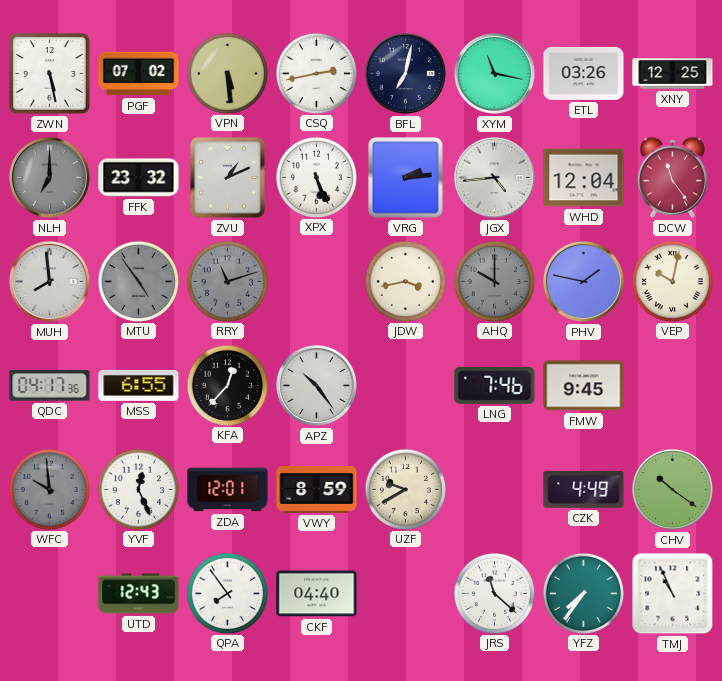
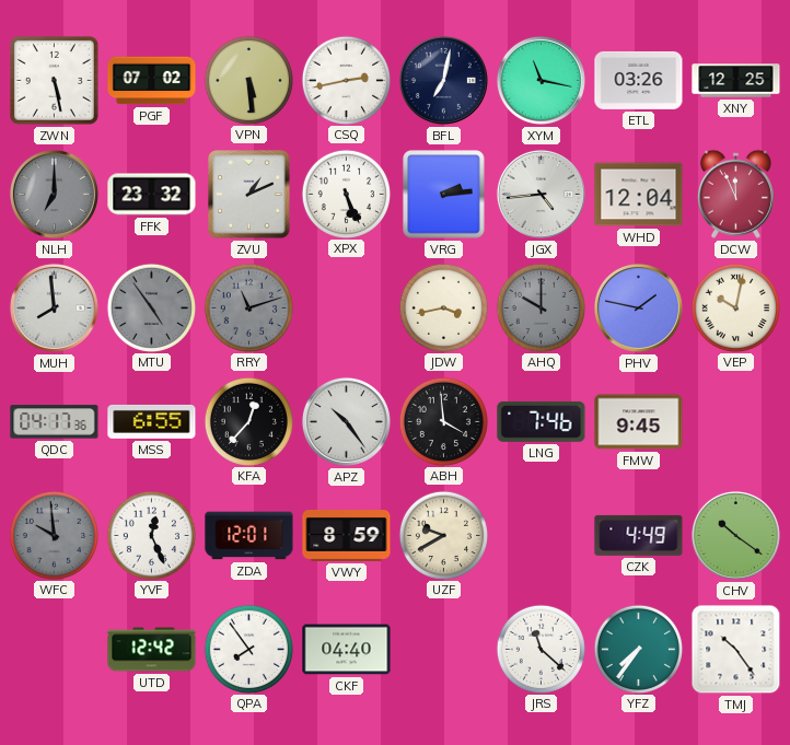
DCW: 11:24 -> 11:56 (735, 194)
ABH: none -> 3:59 (443, 421)
UTD: 12:43 -> 12:42 (152, 650)
TMJ: 10:56 -> 10:24 (736, 650)
